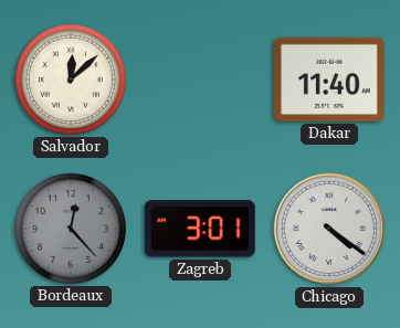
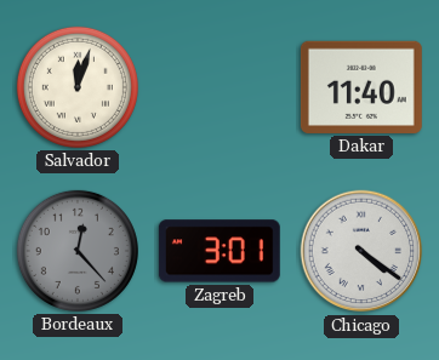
Salvador: 12:08 -> 12:03 (78, 87)
